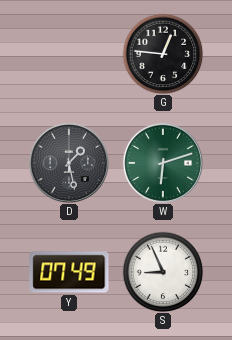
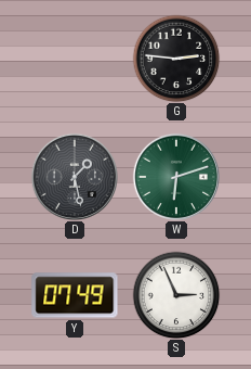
G: 12:46 -> 2:46 (176, 59)
S: 8:56 -> 2:56 (176, 295)
